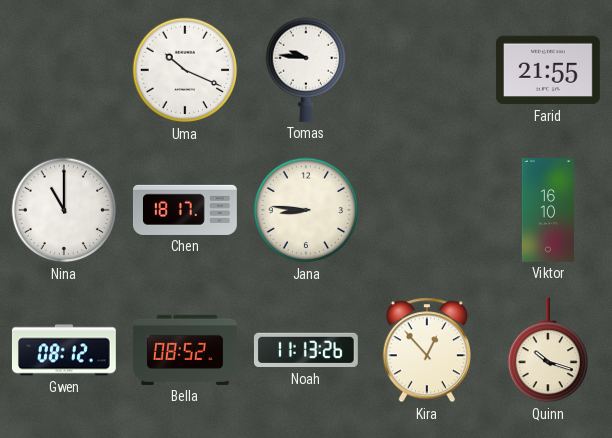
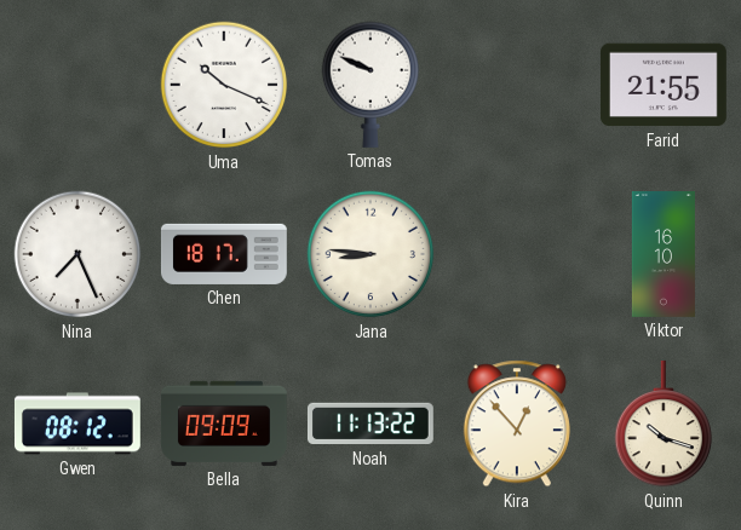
Tomas: 9:46 -> 9:49 (369, 85)
Nina: 11:00 -> 7:26 (77, 254)
Bella: 08:52 -> 09:09 (224, 424)
Noah: 11:13:26 -> 11:13:22 (370, 424)
